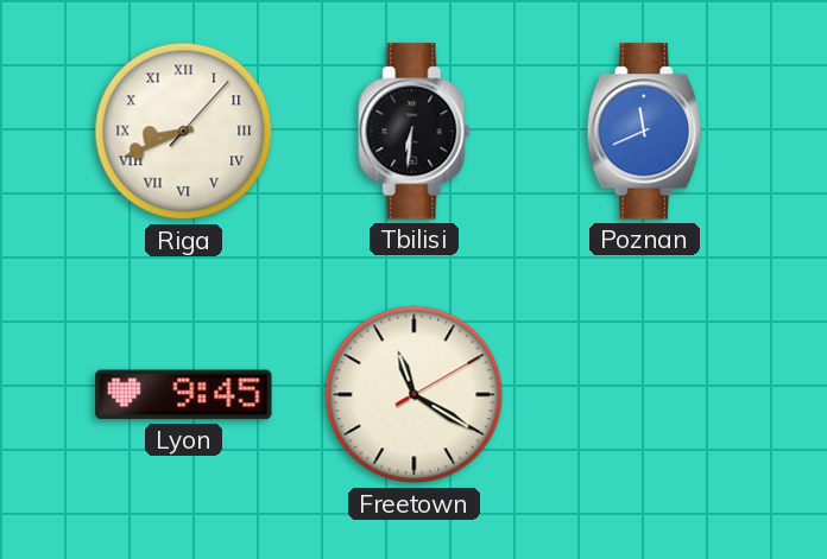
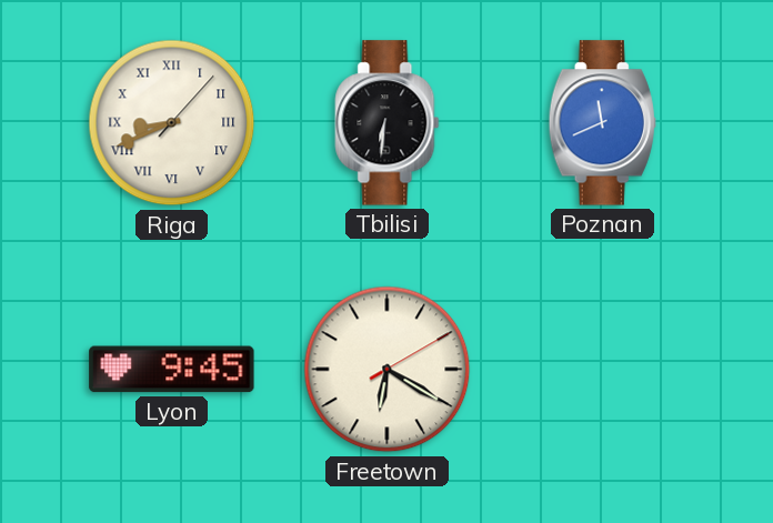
Freetown: 11:20 -> 6:20 (388, 370)
